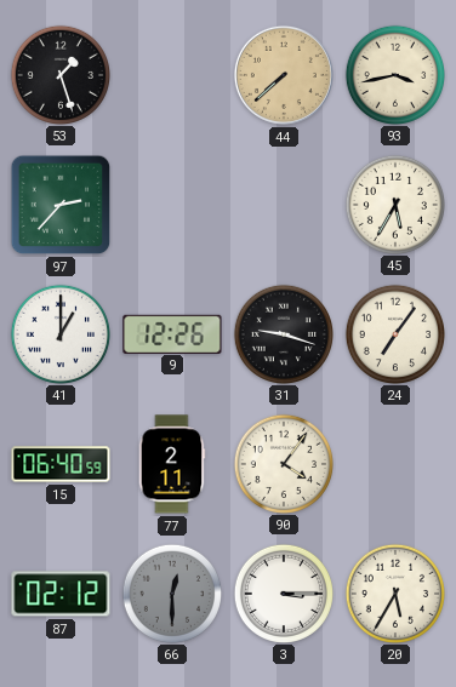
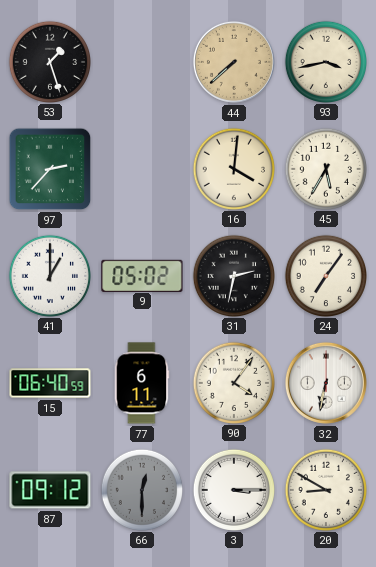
16: none -> 4:01 (233, 168)
9: 12:26 -> 05:02 (142, 275)
31: 9:18 -> 2:32 (233, 275)
77: 2:11 -> 6:11 (142, 383)
32: none -> 6:32 (326, 383)
87: 02:12 -> 09:12 (50, 490)
20: 5:35 -> 8:50 (325, 489)
